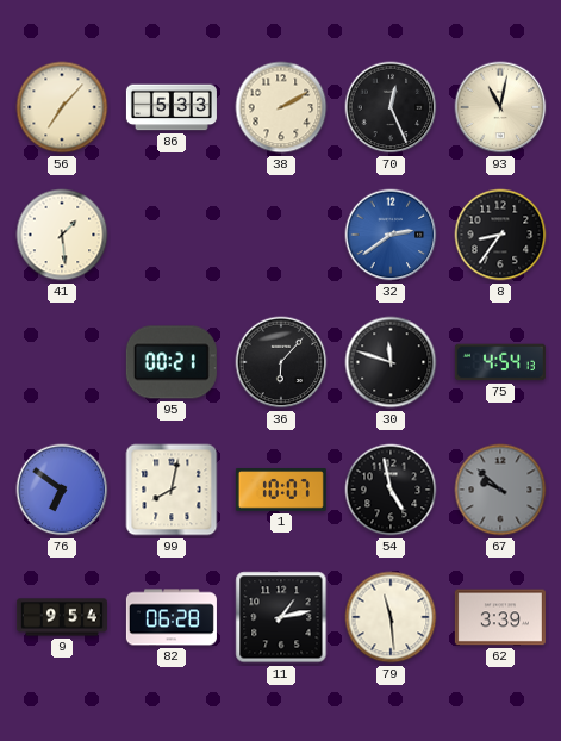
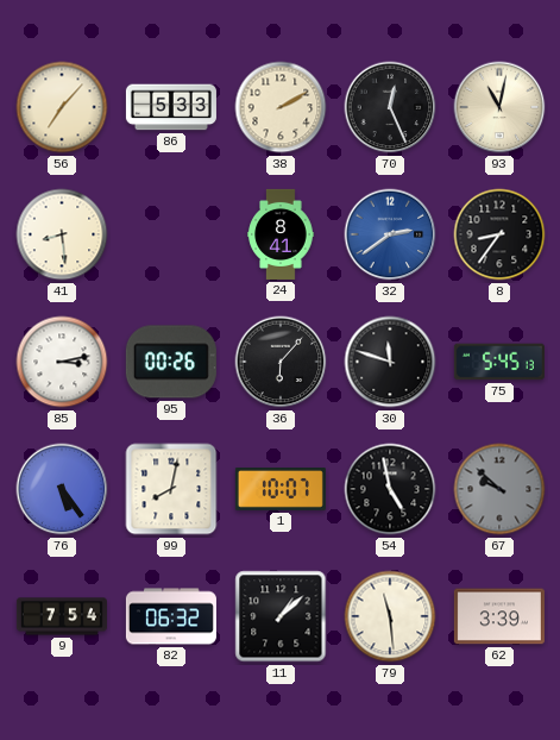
41: 1:29 -> 8:29 (62, 234)
24: none -> 8:41 (281, 234)
85: none -> 3:13 (62, 362)
95: 00:21 -> 00:26 (171, 362)
75: 4:54 -> 5:45 (499, 362)
76: 6:51 -> 5:24 (62, 489)
9: 9:54 -> 7:54 (62, 616)
82: 06:28 -> 06:32 (171, 616)
11: 1:13 -> 1:08 (281, 616)
